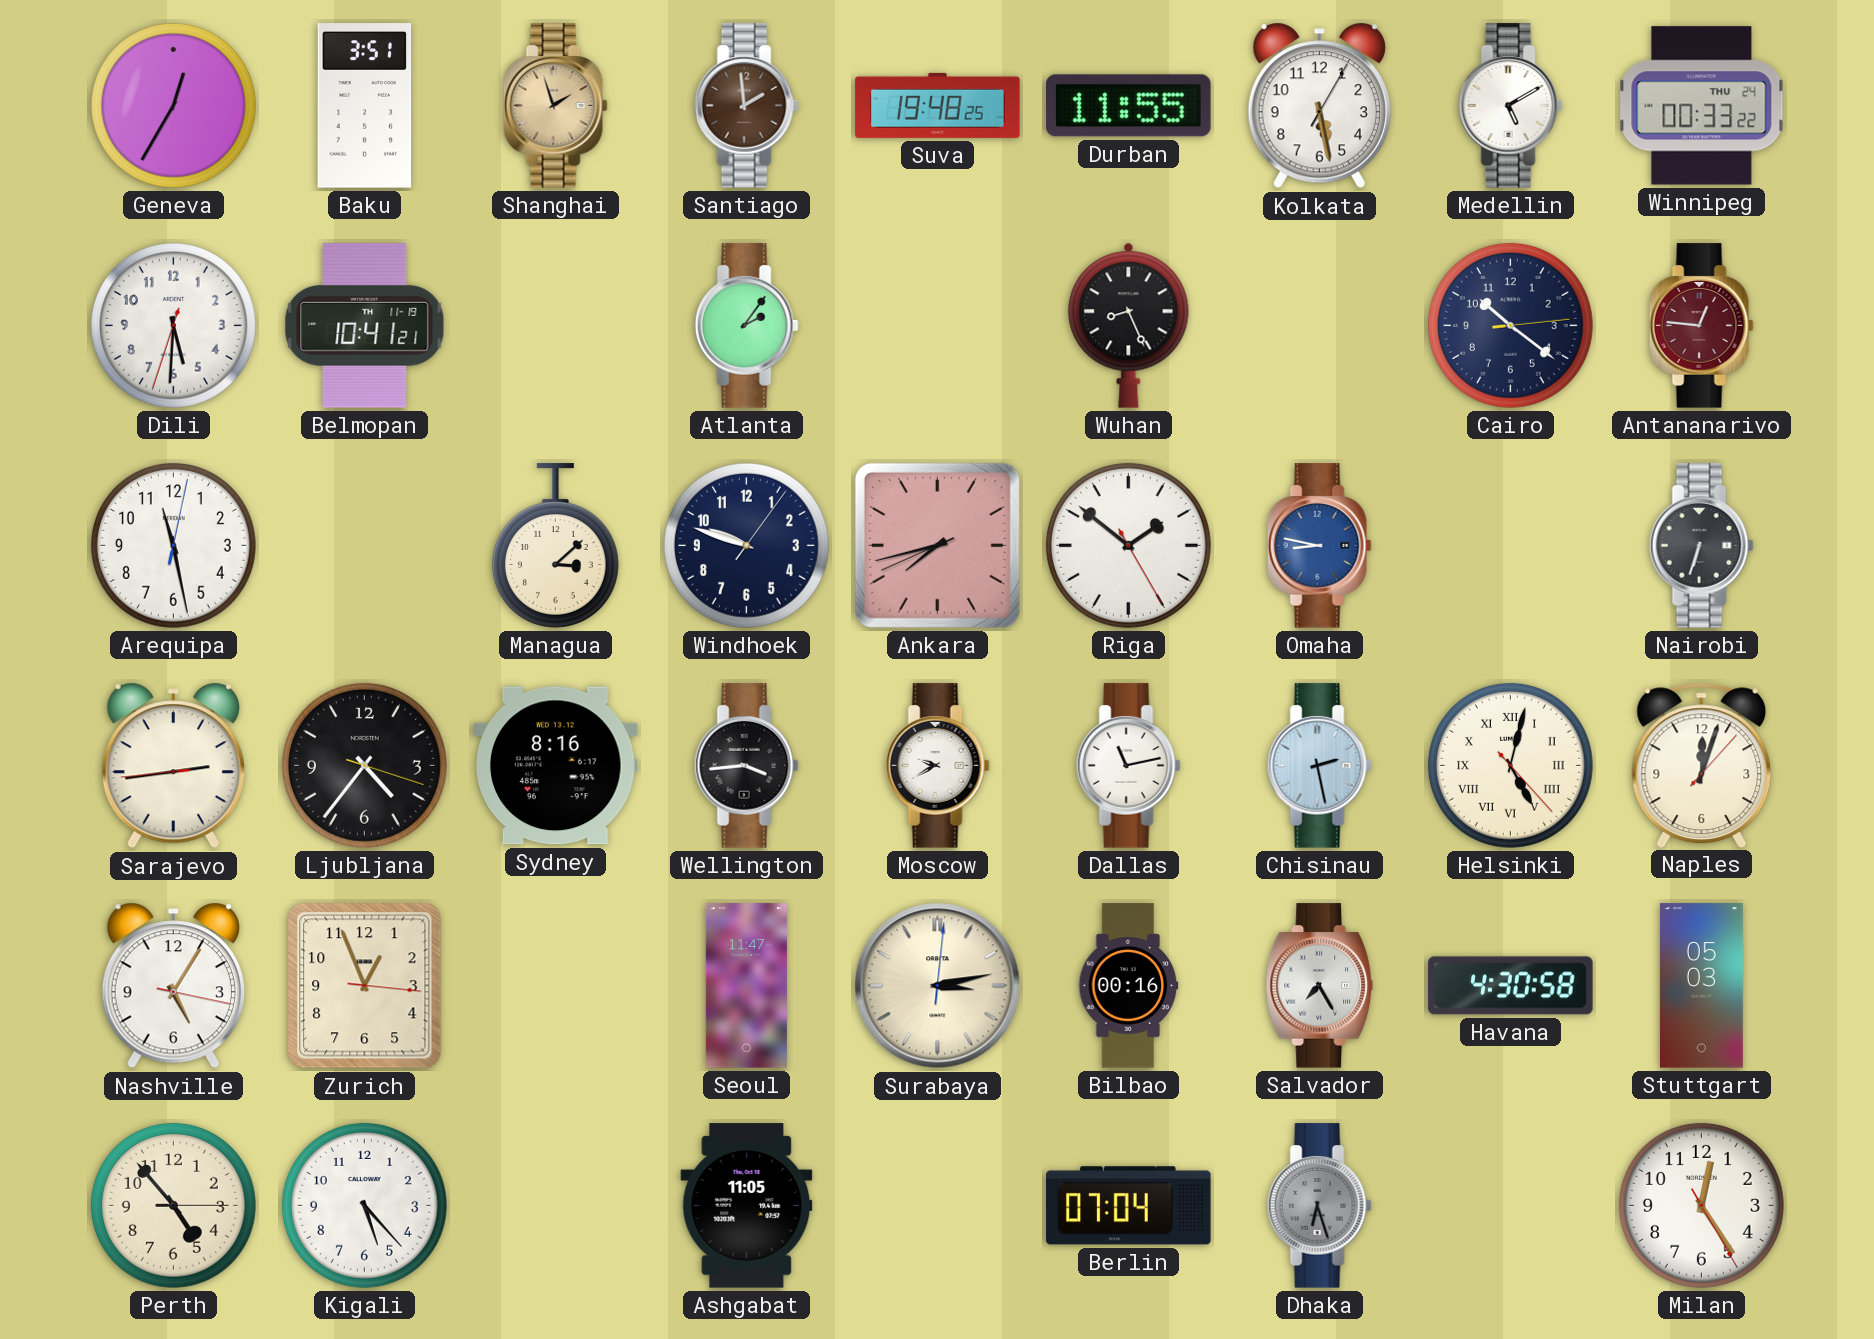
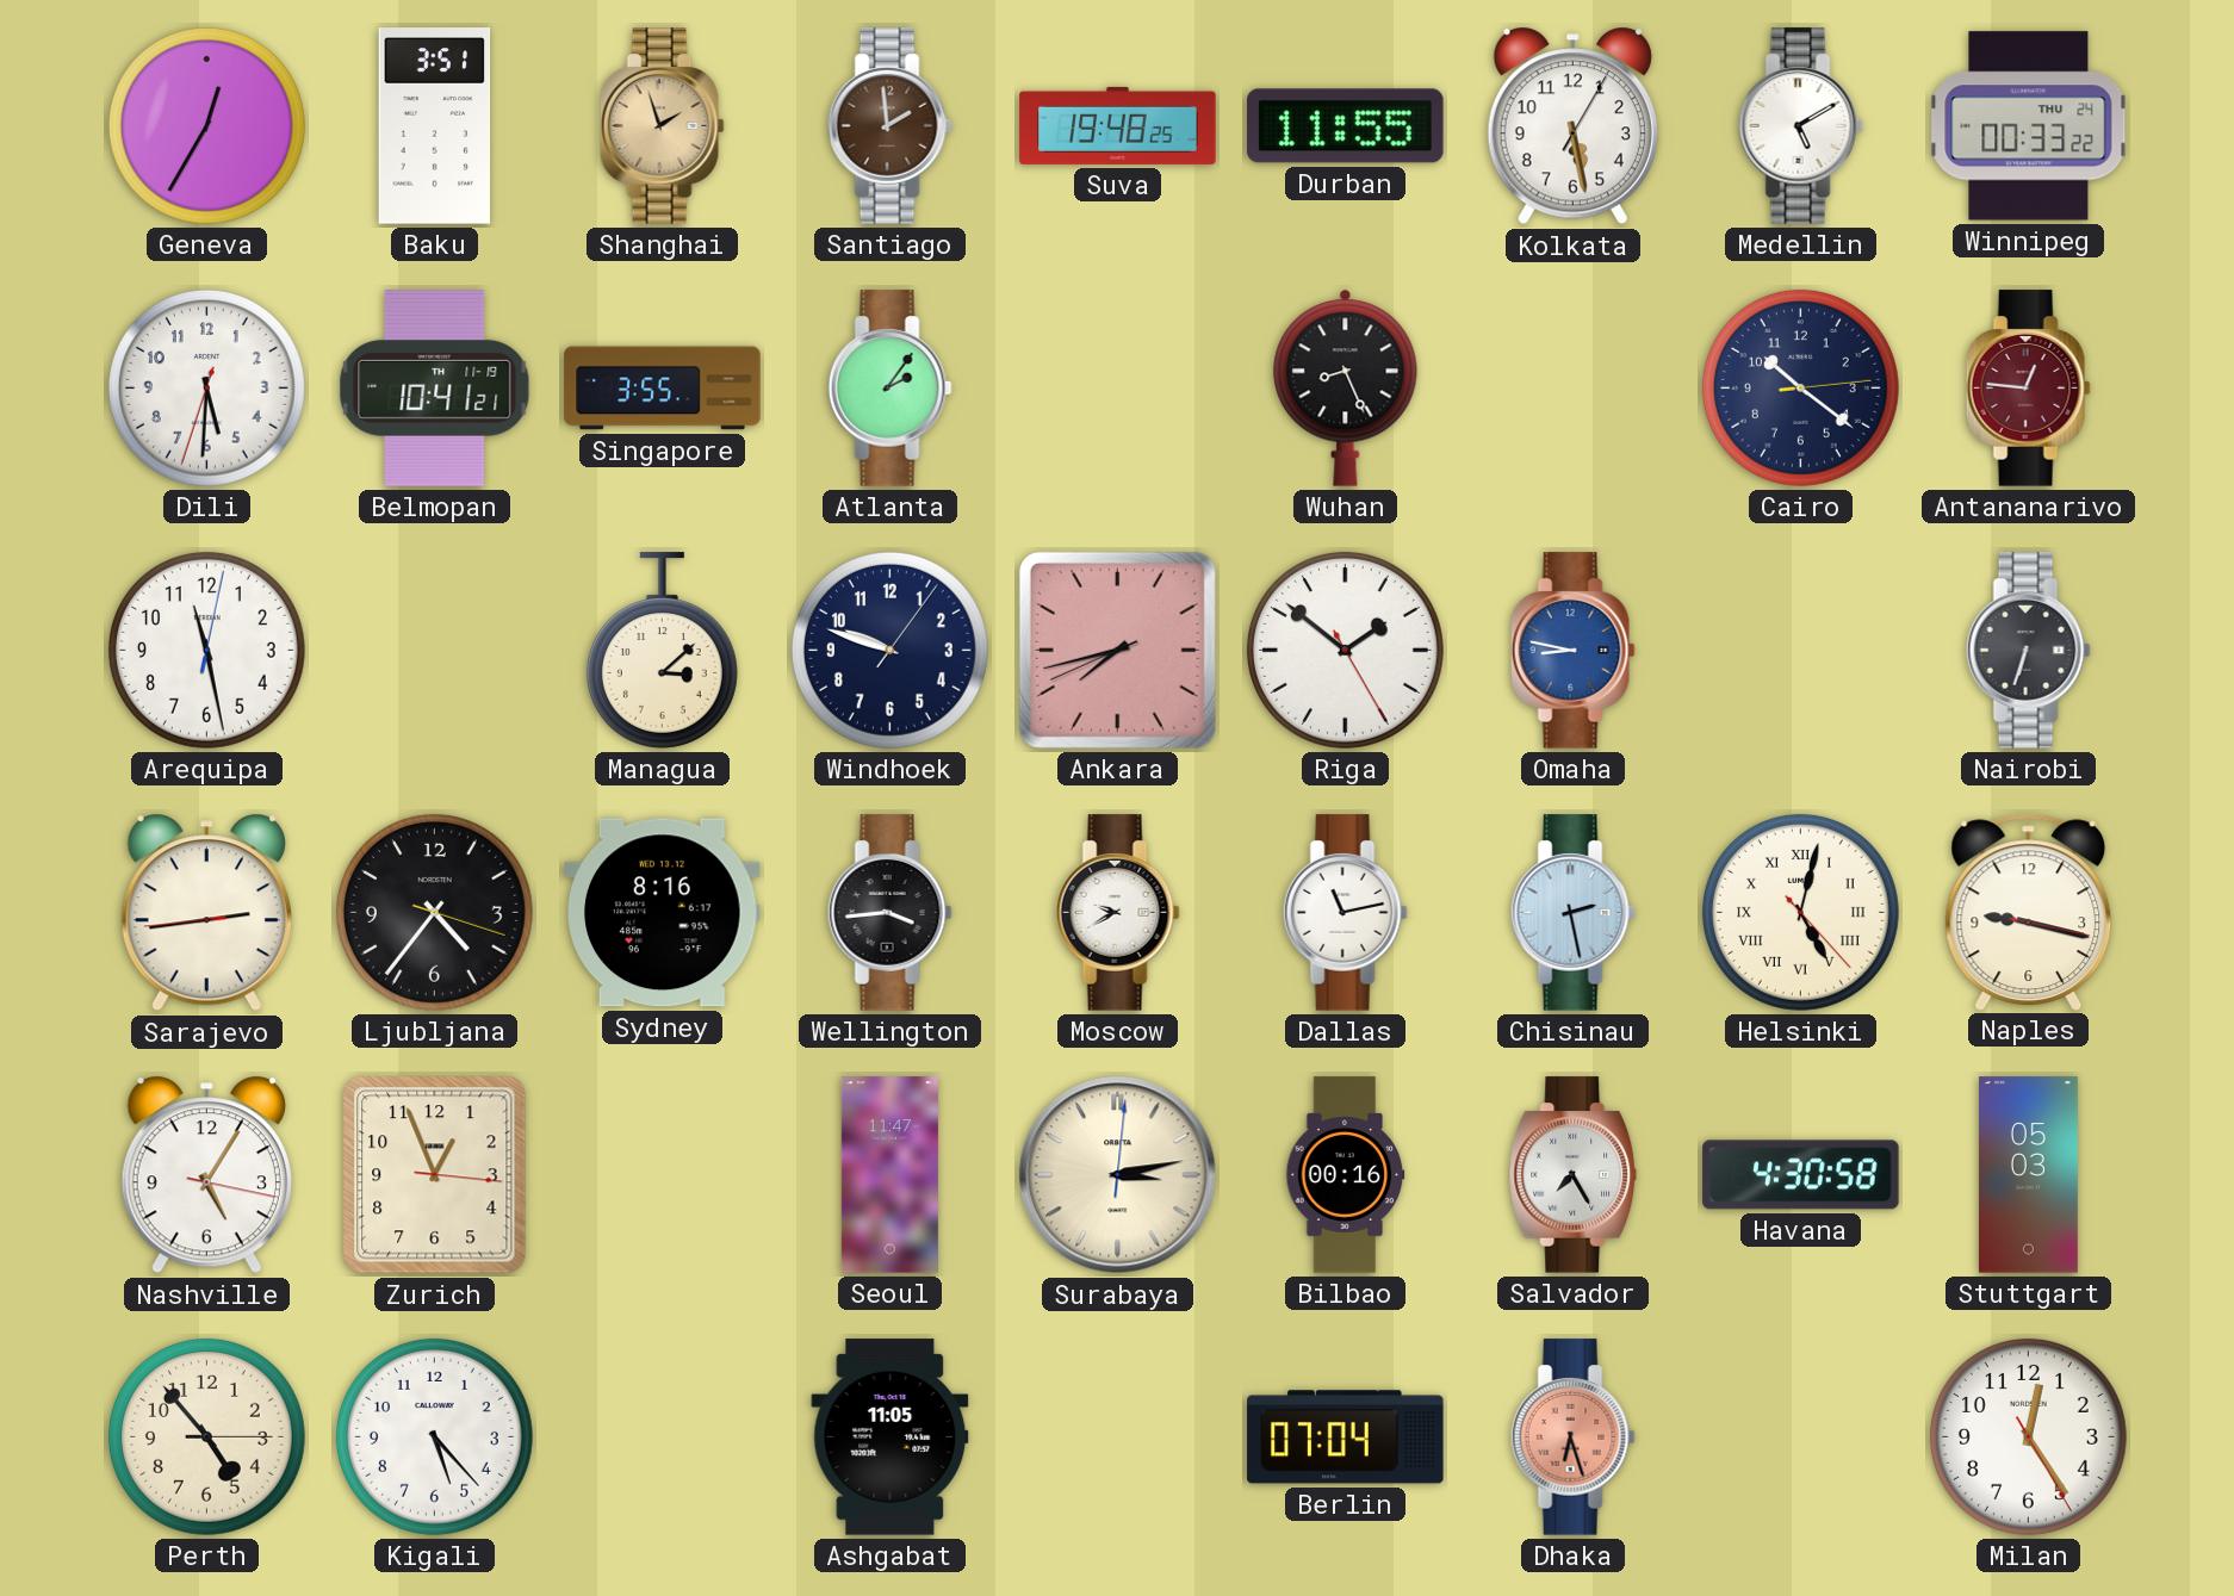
Singapore: none -> 3:55 (663, 389)
Naples: 12:03 -> 9:17 (2029, 912)
Dhaka dial: grey -> salmon (1572, 1437)
